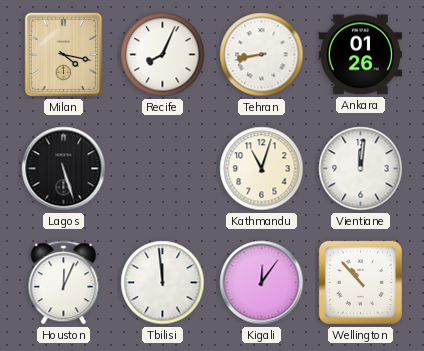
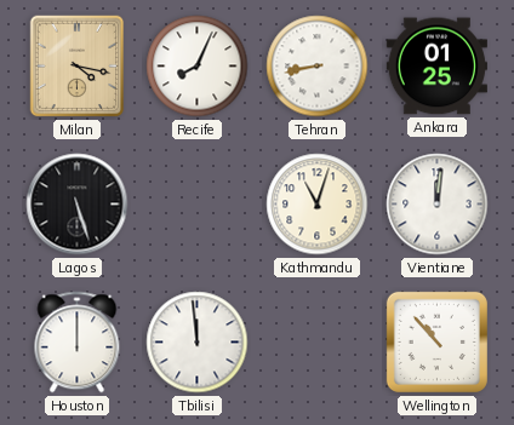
Ankara: 01:26 -> 01:25 (436, 67)
Houston: 12:04 -> 12:00 (78, 343)
Kigali: 12:06 -> none (262, 283)
